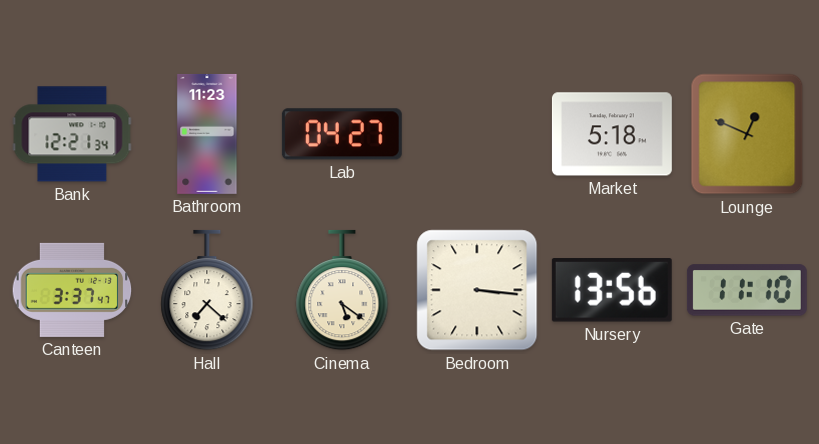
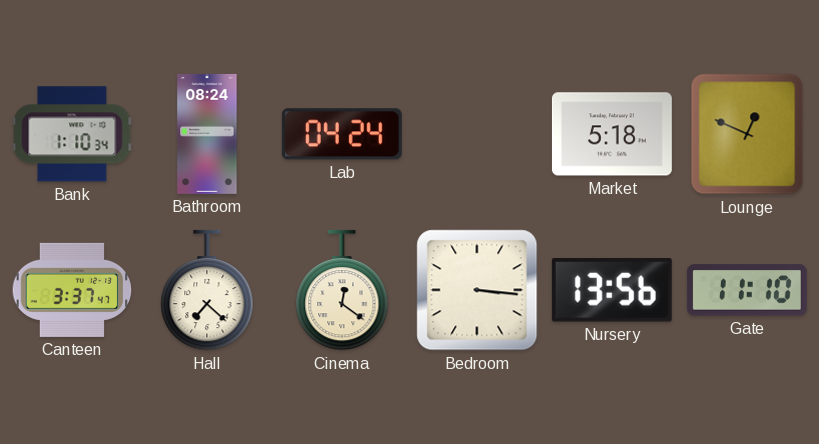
Bank: 12:21 -> 1:10 (72, 134)
Bathroom: 11:23 -> 08:24 (207, 134)
Lab: 04:27 -> 04:24 (342, 134)
Cinema: 5:21 -> 12:21 (342, 290)
